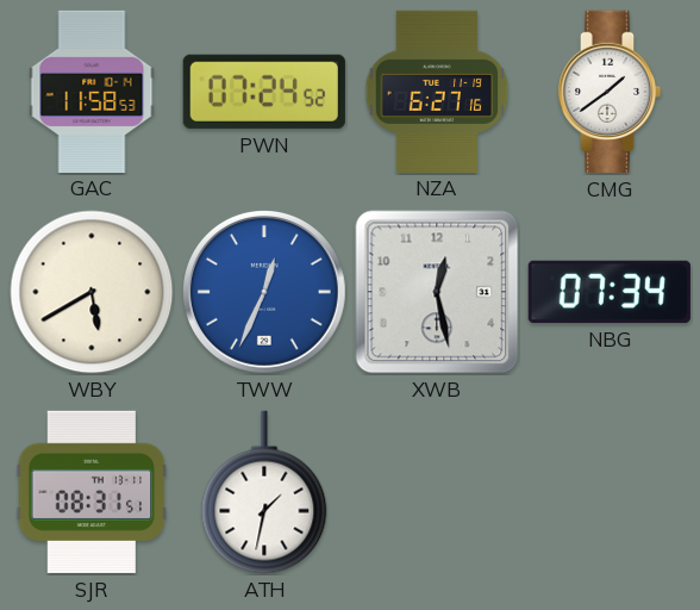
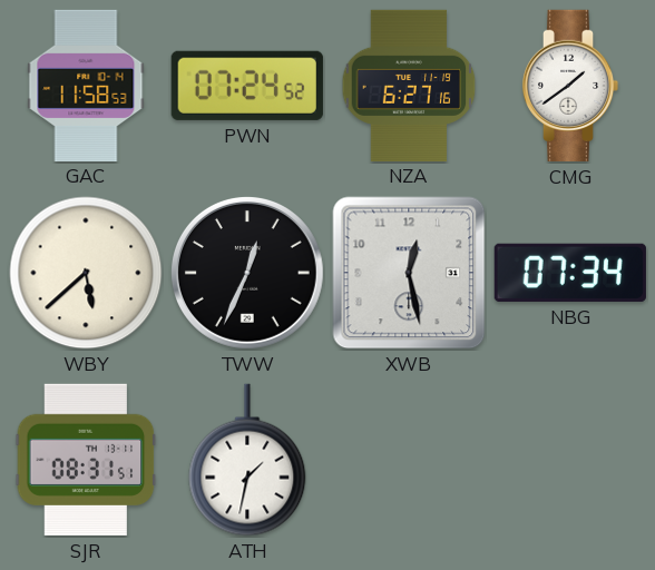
WBY: 5:40 -> 5:38 (86, 273)
TWW dial: blue -> black (247, 273)
